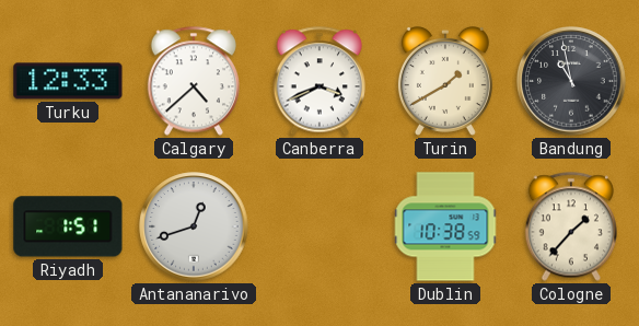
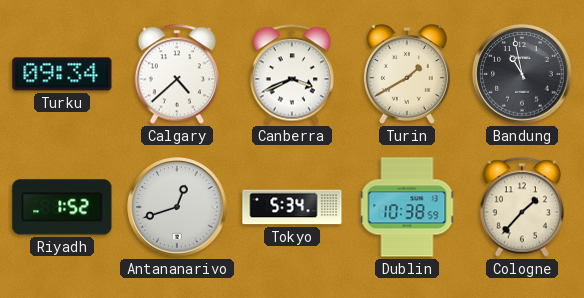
Turku: 12:33 -> 09:34 (62, 74)
Riyadh: 1:51 -> 1:52 (62, 207)
Tokyo: none -> 5:34 (292, 207)
